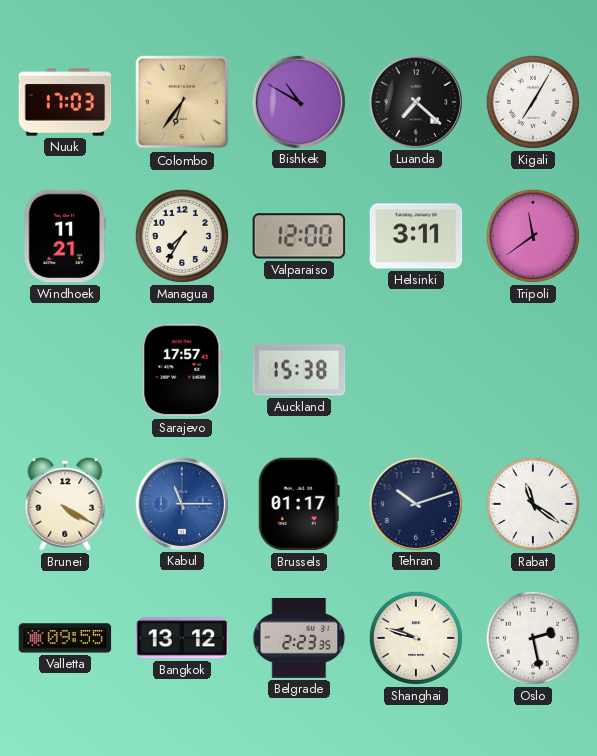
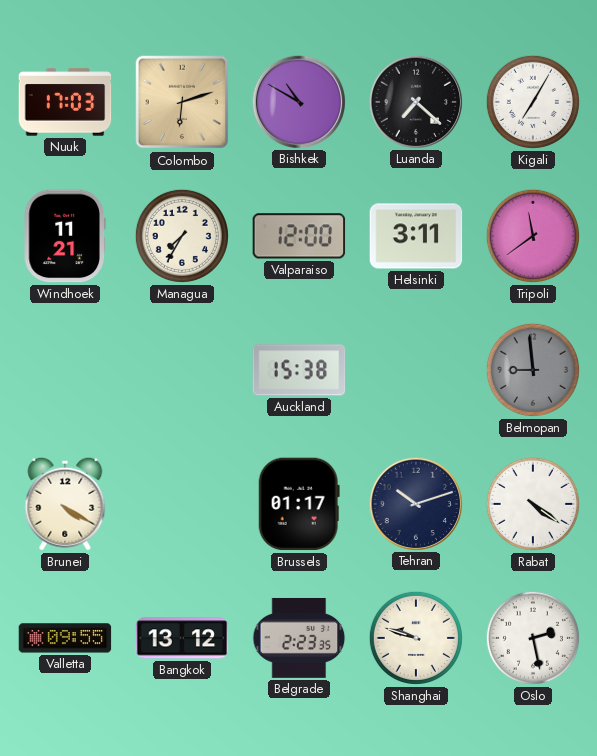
Colombo: 6:36 -> 6:12 (182, 102)
Sarajevo: 17:57 -> none (182, 370)
Belmopan: none -> 8:59 (533, 370)
Kabul: 11:15 -> none (181, 503)
Rabat: 11:21 -> 4:21 (533, 504)
